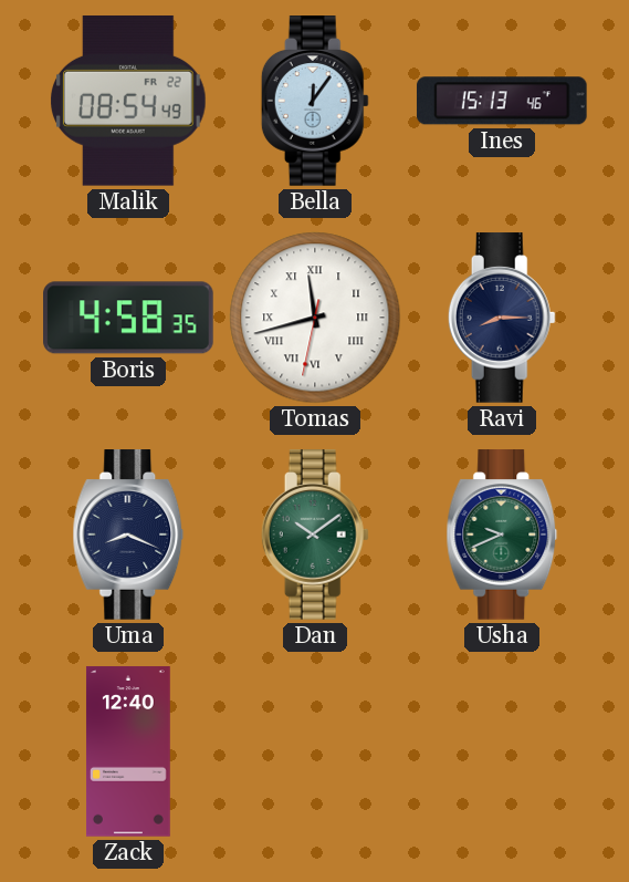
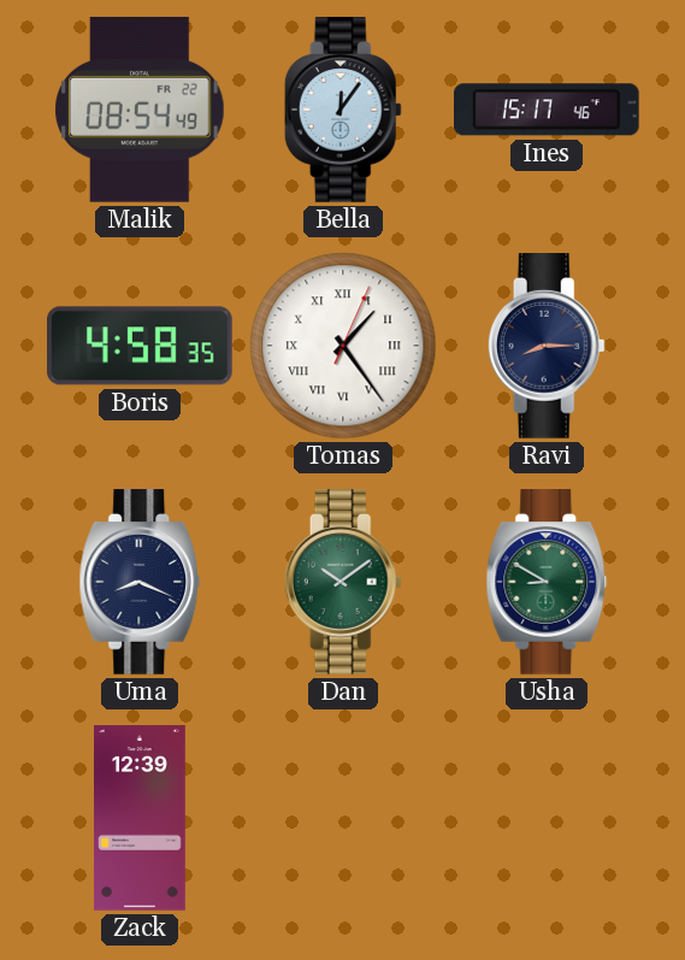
Ines: 15:13 -> 15:17 (547, 110)
Tomas: 11:42 -> 1:24 (343, 346)
Usha: 9:41 -> 8:50 (547, 582)
Zack: 12:40 -> 12:39 (140, 818)
